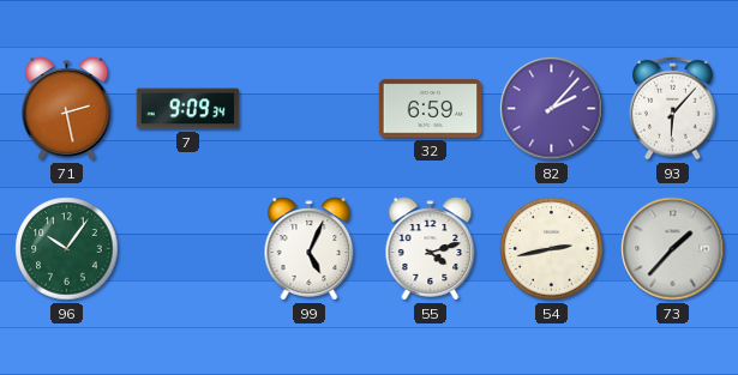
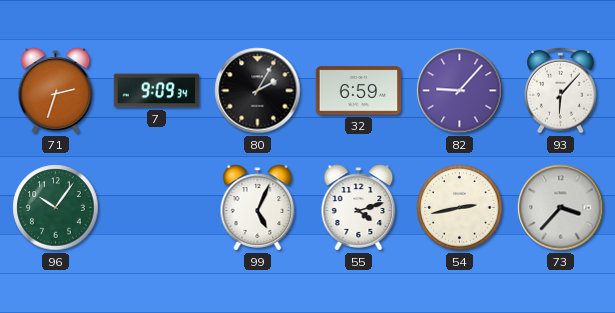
71: 2:28 -> 2:33 (56, 91)
80: none -> 2:05 (258, 91)
82: 2:07 -> 9:07 (460, 91)
73: 1:37 -> 3:37 (561, 208)
